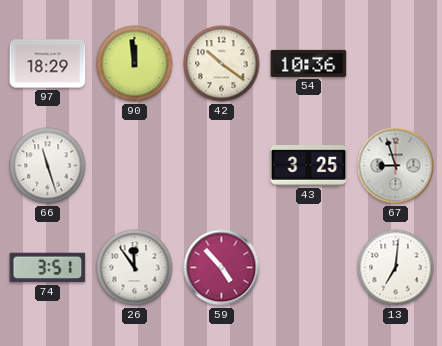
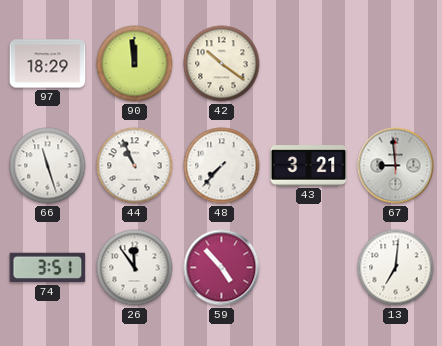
54: 10:36 -> none (309, 63)
44: none -> 10:56 (135, 166)
48: none -> 7:37 (222, 166)
43: 3:25 -> 3:21 (309, 166)
67: 8:57 -> 8:59 (396, 166)
